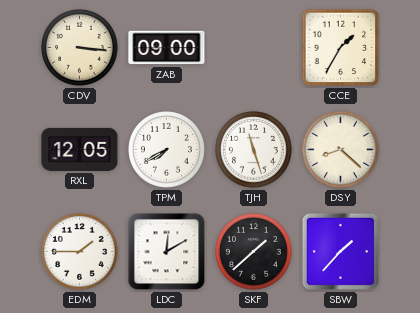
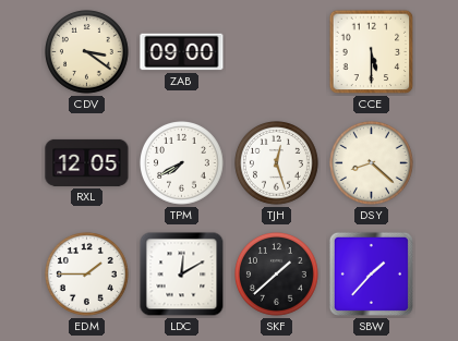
CDV: 3:16 -> 3:21 (87, 52)
CCE: 1:35 -> 5:30 (372, 52)
TJH: 11:27 -> 12:27 (277, 163)
